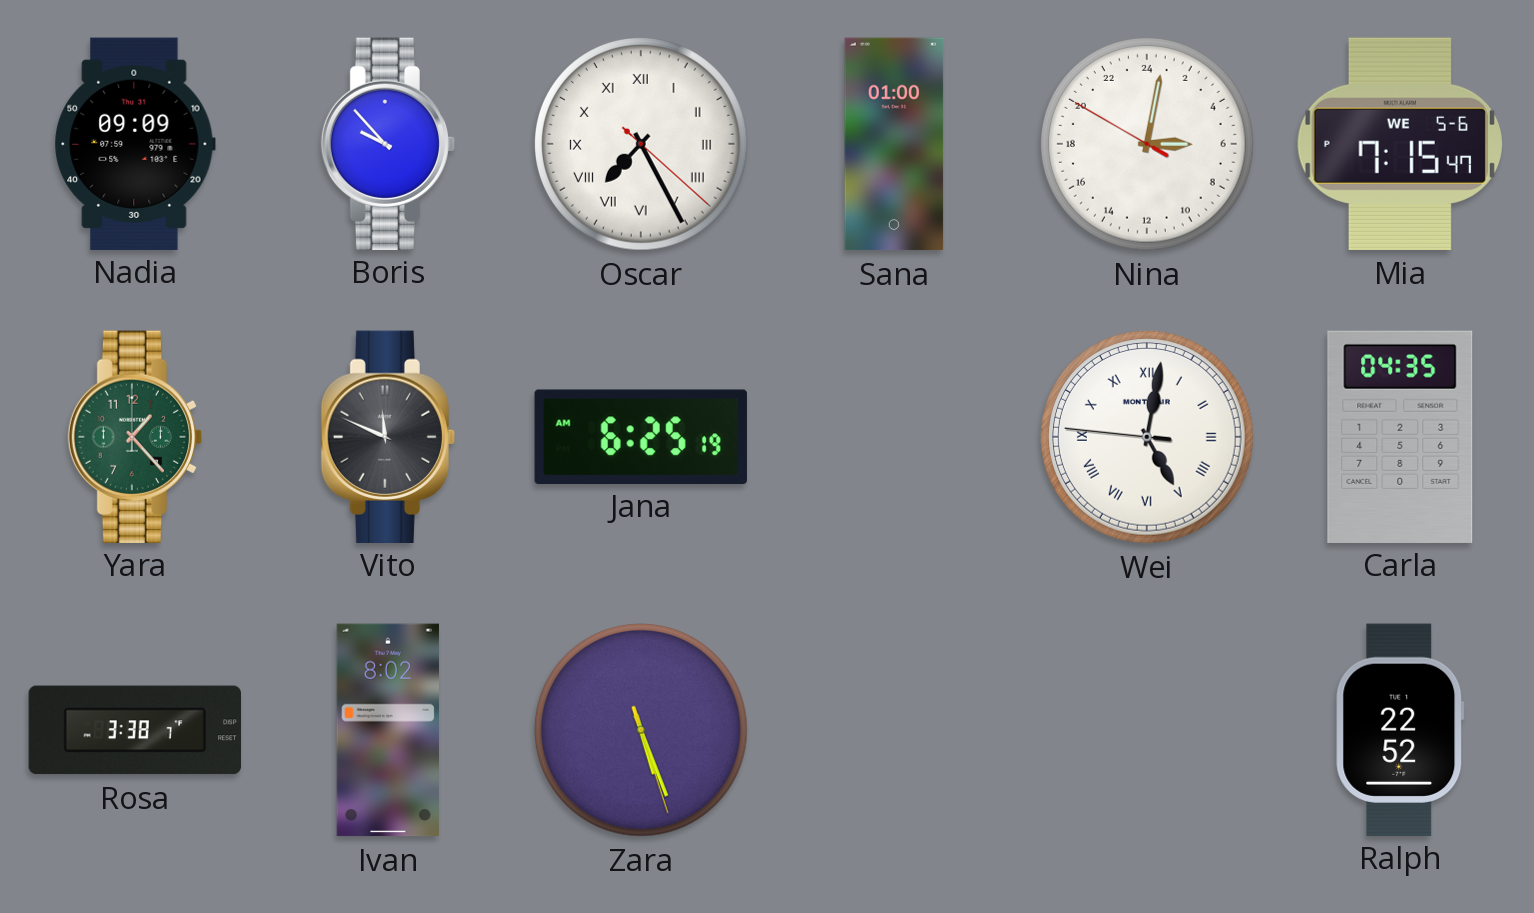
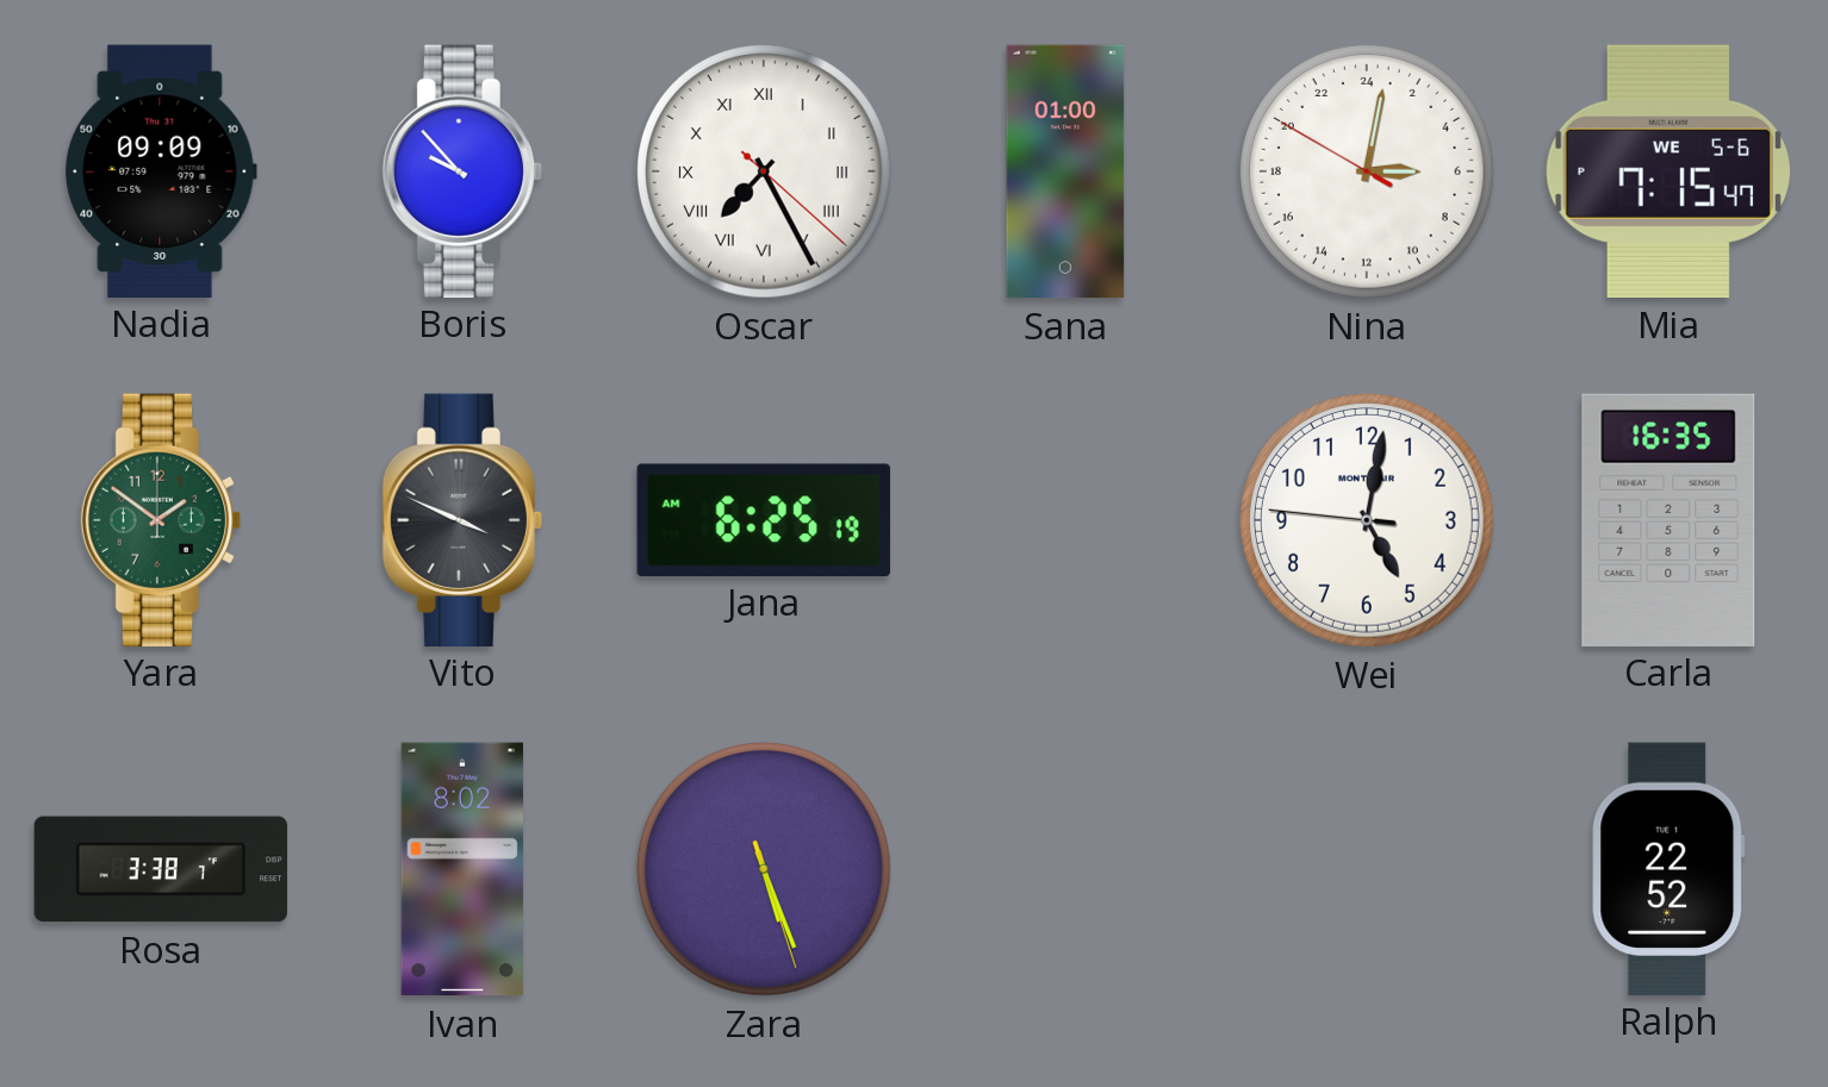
Yara: 1:23 -> 1:51 (161, 519)
Vito: 11:49 -> 3:49 (462, 519)
Wei numerals: Roman -> Arabic (1367, 520)
Carla: 04:35 -> 16:35 (1668, 519)
